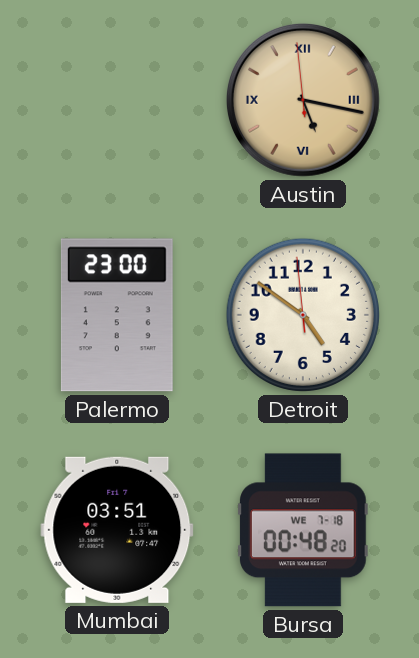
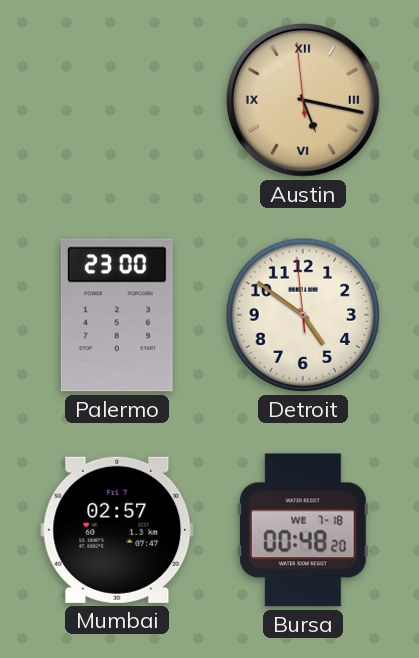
Mumbai: 03:51 -> 02:57 (117, 530)
